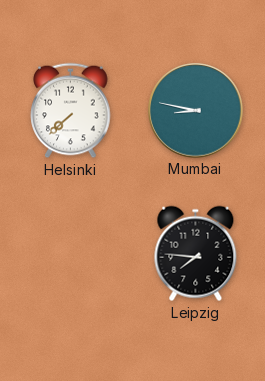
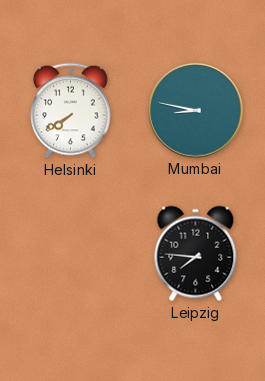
Helsinki: 7:38 -> 7:40 (71, 111)
